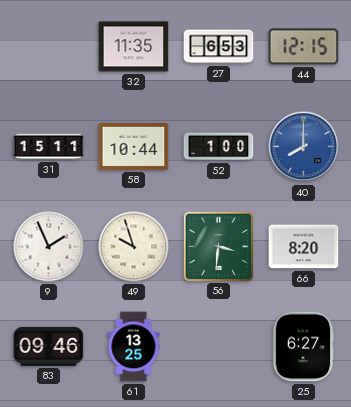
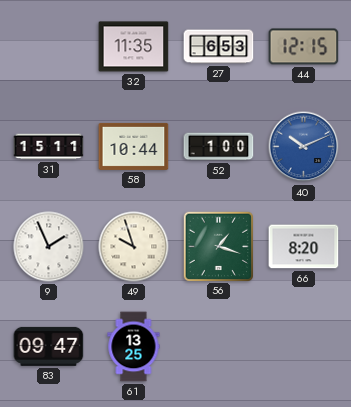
40: 8:00 -> 10:11 (304, 147)
56: 3:31 -> 1:18 (218, 246)
83: 09:46 -> 09:47 (49, 346)
25: 6:27 -> none (303, 347)
